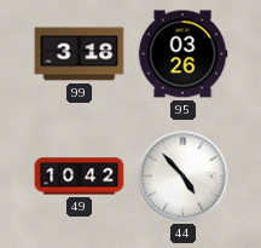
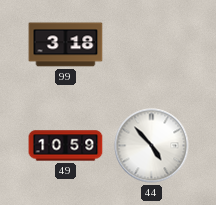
95: 03:26 -> none (182, 54)
49: 10:42 -> 10:59 (66, 146)
